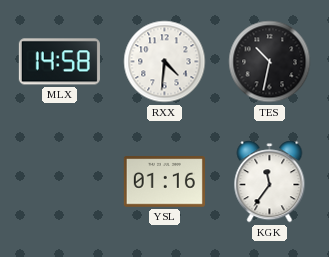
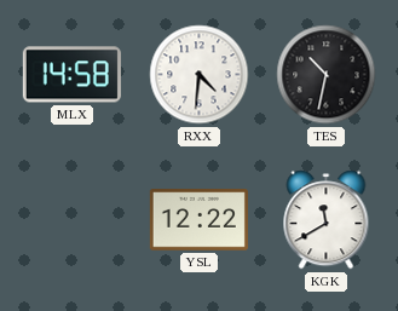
YSL: 01:16 -> 12:22 (198, 220)
KGK: 11:36 -> 11:40 (327, 220)
